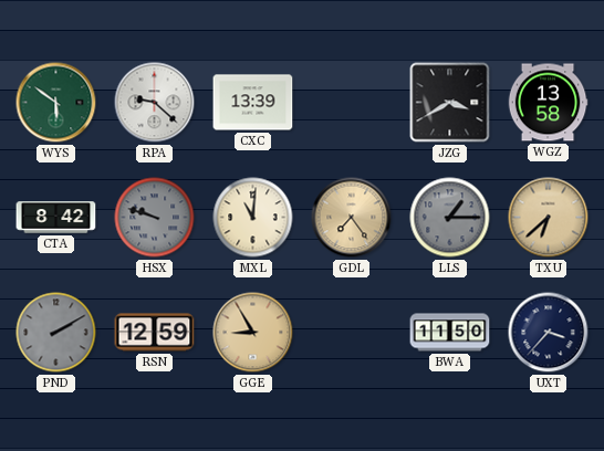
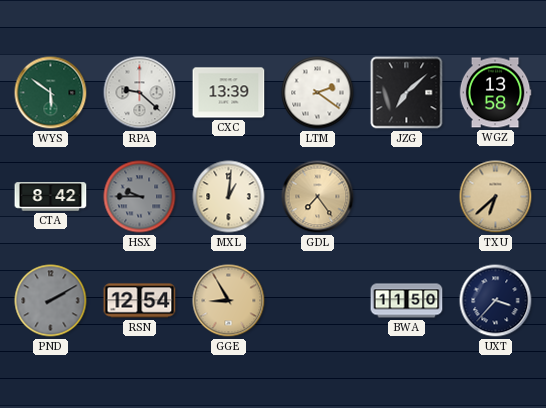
LTM: none -> 2:21 (318, 93)
JZG: 3:40 -> 7:08 (407, 93)
HSX: 9:48 -> 9:45 (140, 197)
MXL: 11:01 -> 1:01 (229, 197)
LLS: 1:15 -> none (450, 218)
RSN: 12:59 -> 12:54 (140, 301)
